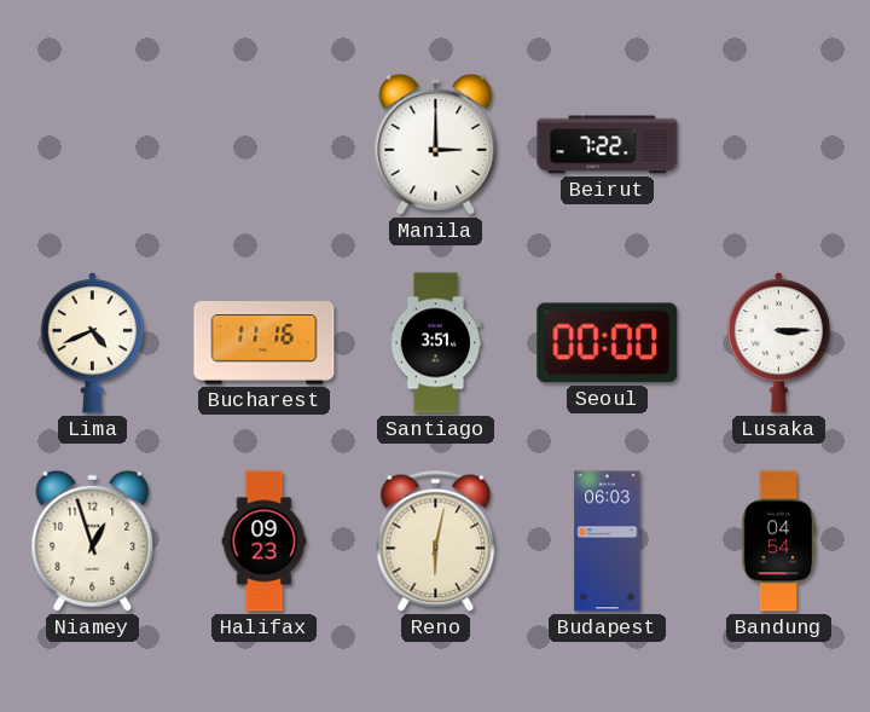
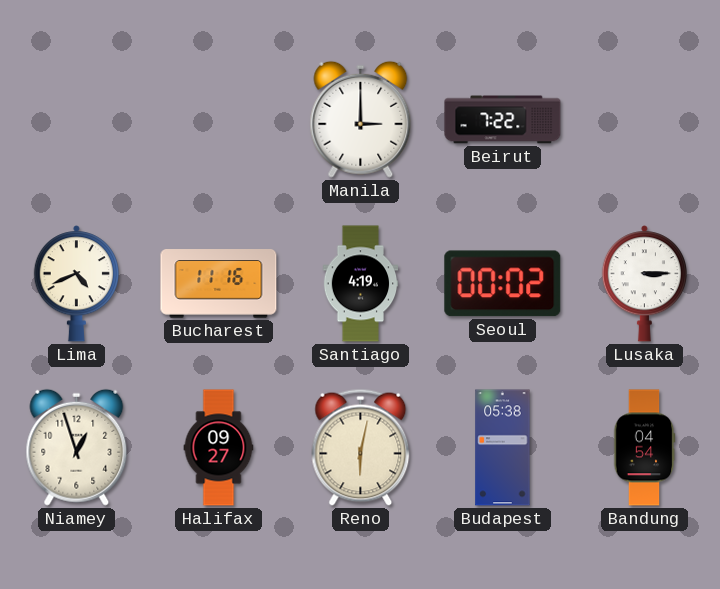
Santiago: 3:51 -> 4:19 (361, 284)
Seoul: 00:00 -> 00:02 (503, 284)
Halifax: 09:23 -> 09:27 (219, 448)
Budapest: 06:03 -> 05:38 (503, 448)
